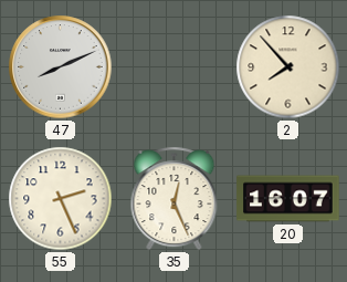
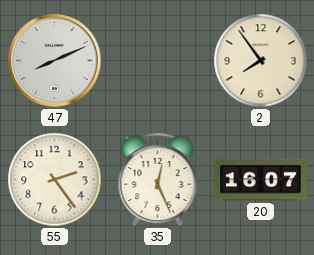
2: 7:53 -> 7:54 (261, 61)
55: 2:26 -> 2:24 (55, 180)
